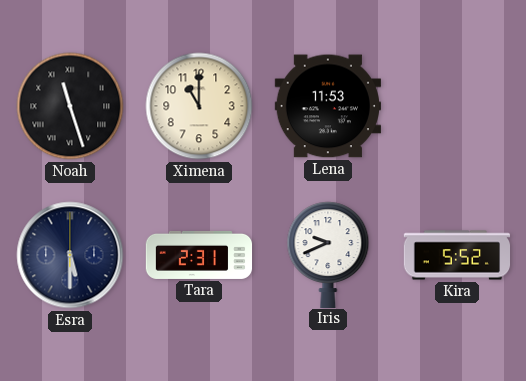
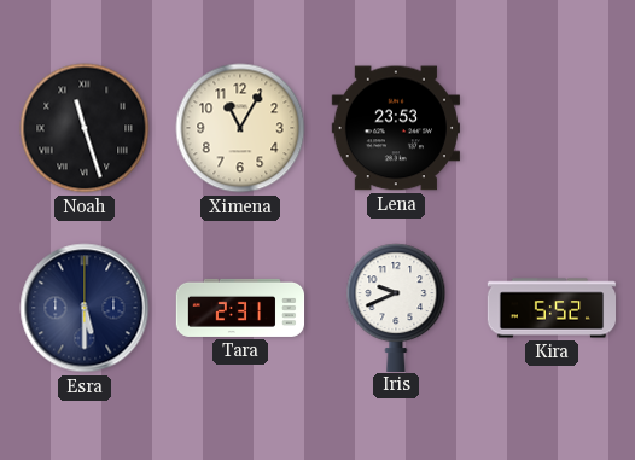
Ximena: 11:00 -> 11:05 (240, 128)
Lena: 11:53 -> 23:53 (395, 128)
